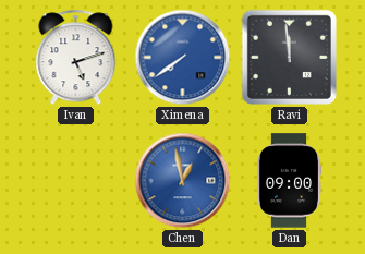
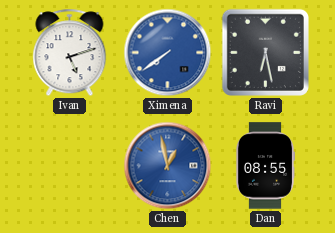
Ravi: 11:59 -> 6:28 (265, 52)
Dan: 09:00 -> 08:55 (264, 166)
